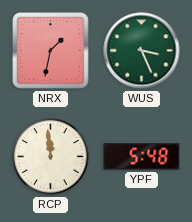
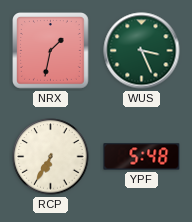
RCP: 11:59 -> 6:35 (51, 157)
